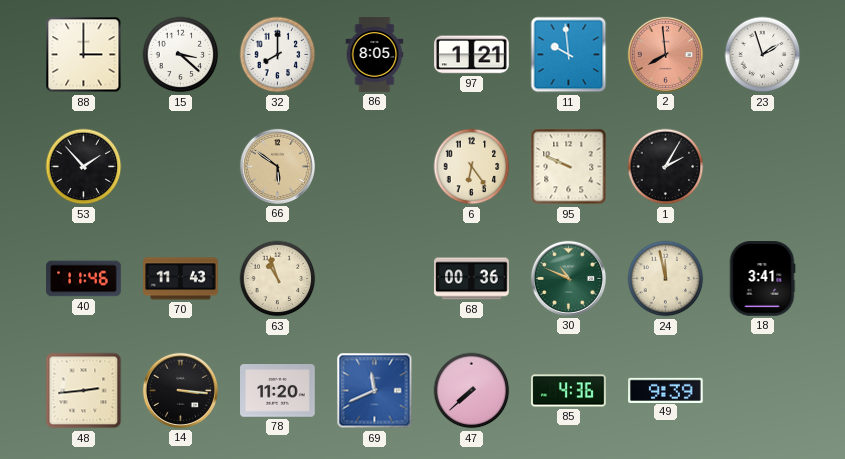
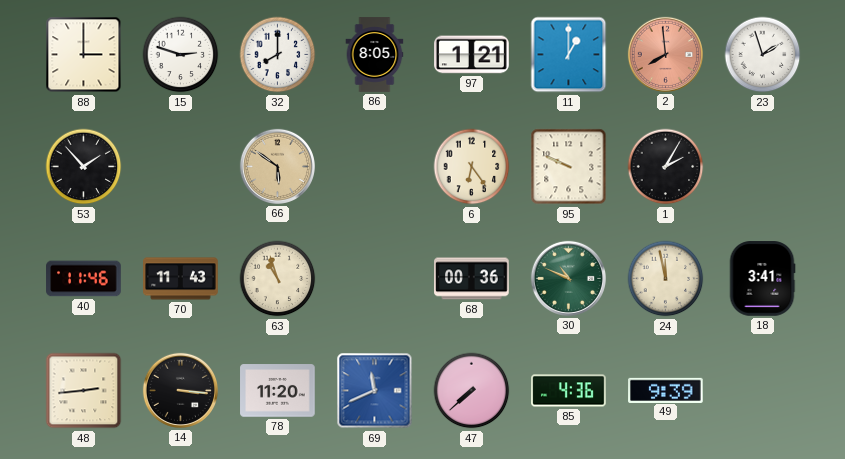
15: 3:22 -> 2:48 (181, 55)
11: 9:59 -> 1:00 (569, 55)
